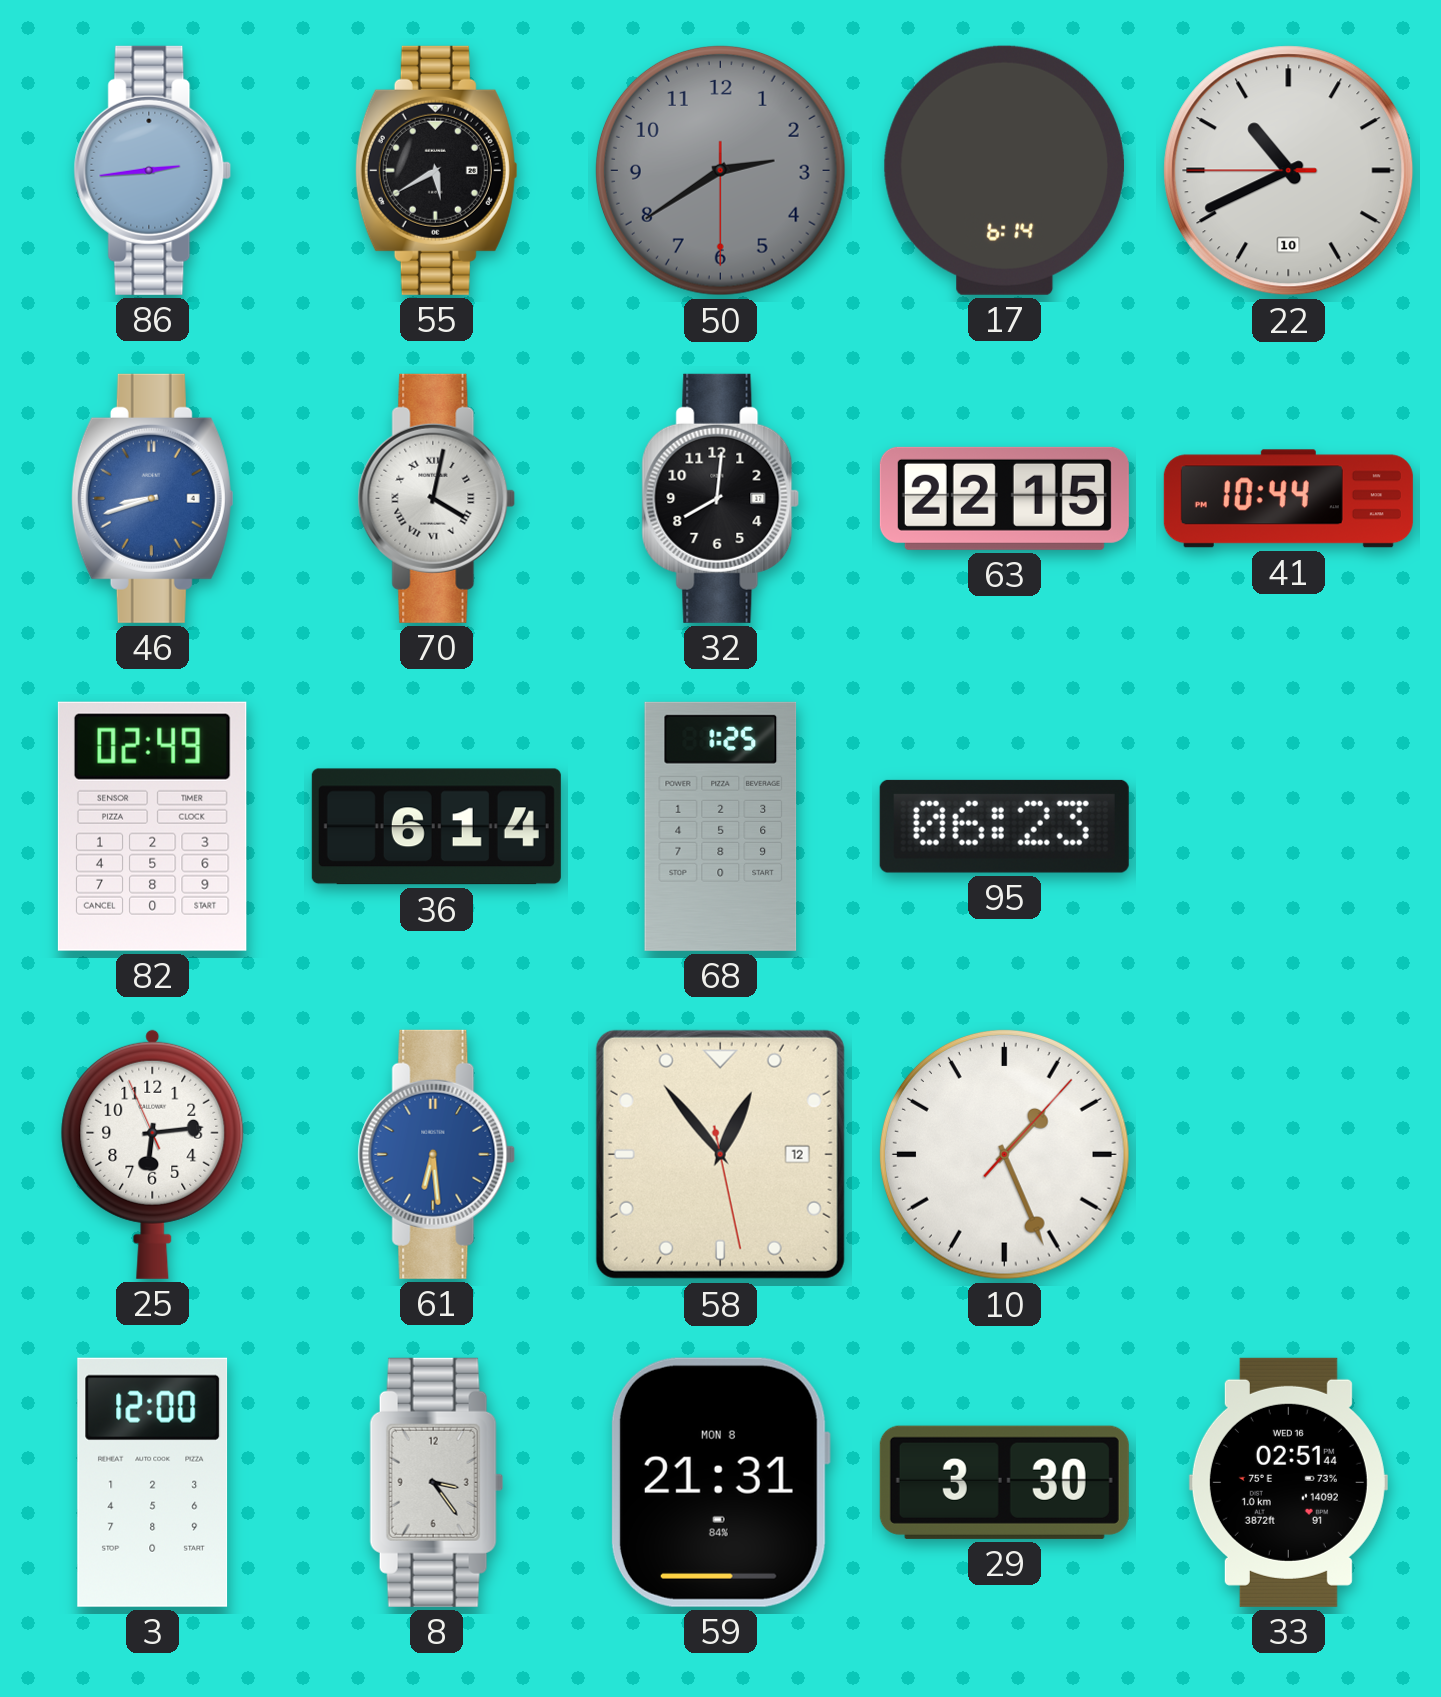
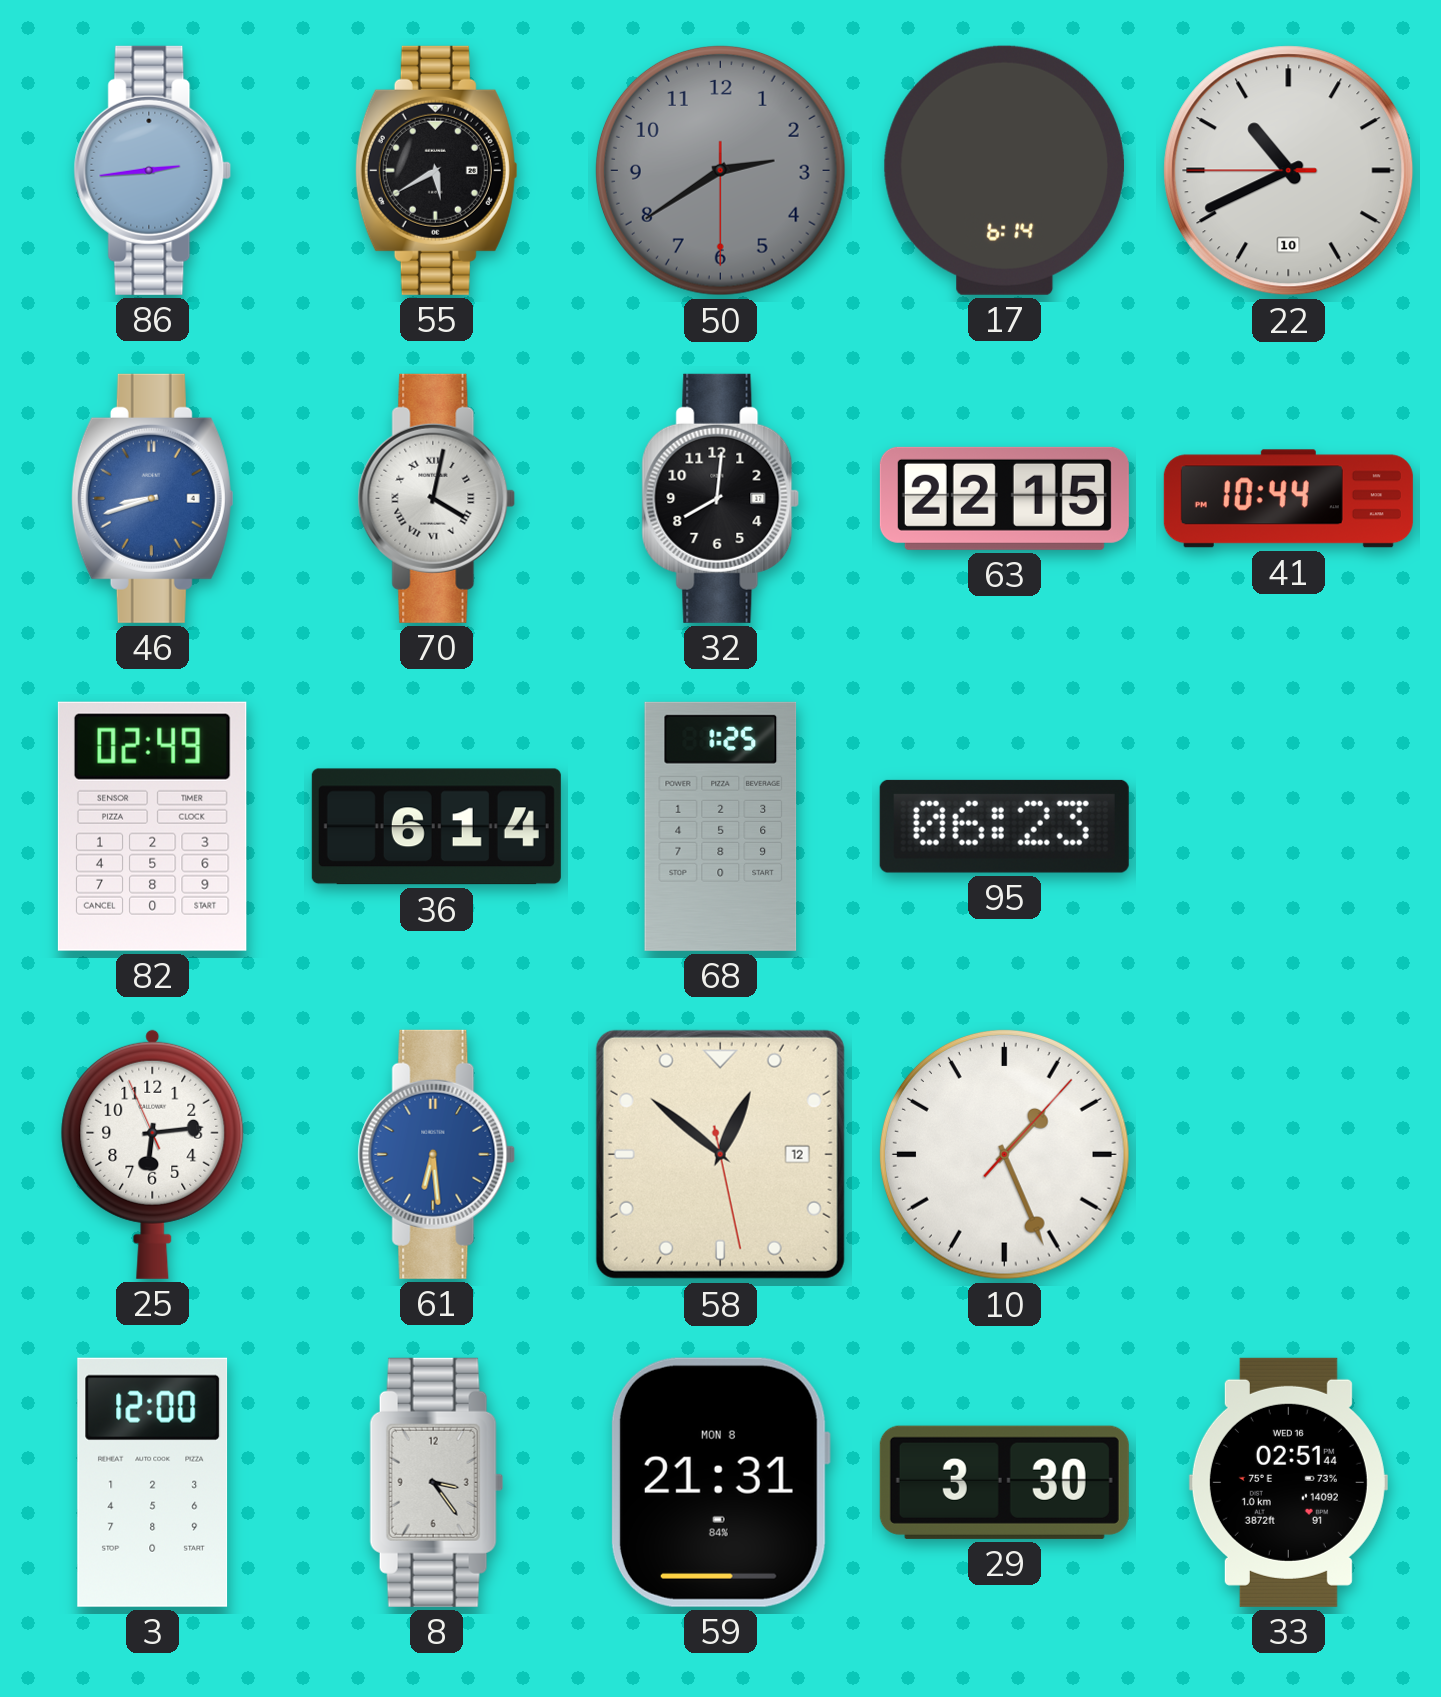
58: 12:53 -> 12:51 (720, 1154)
